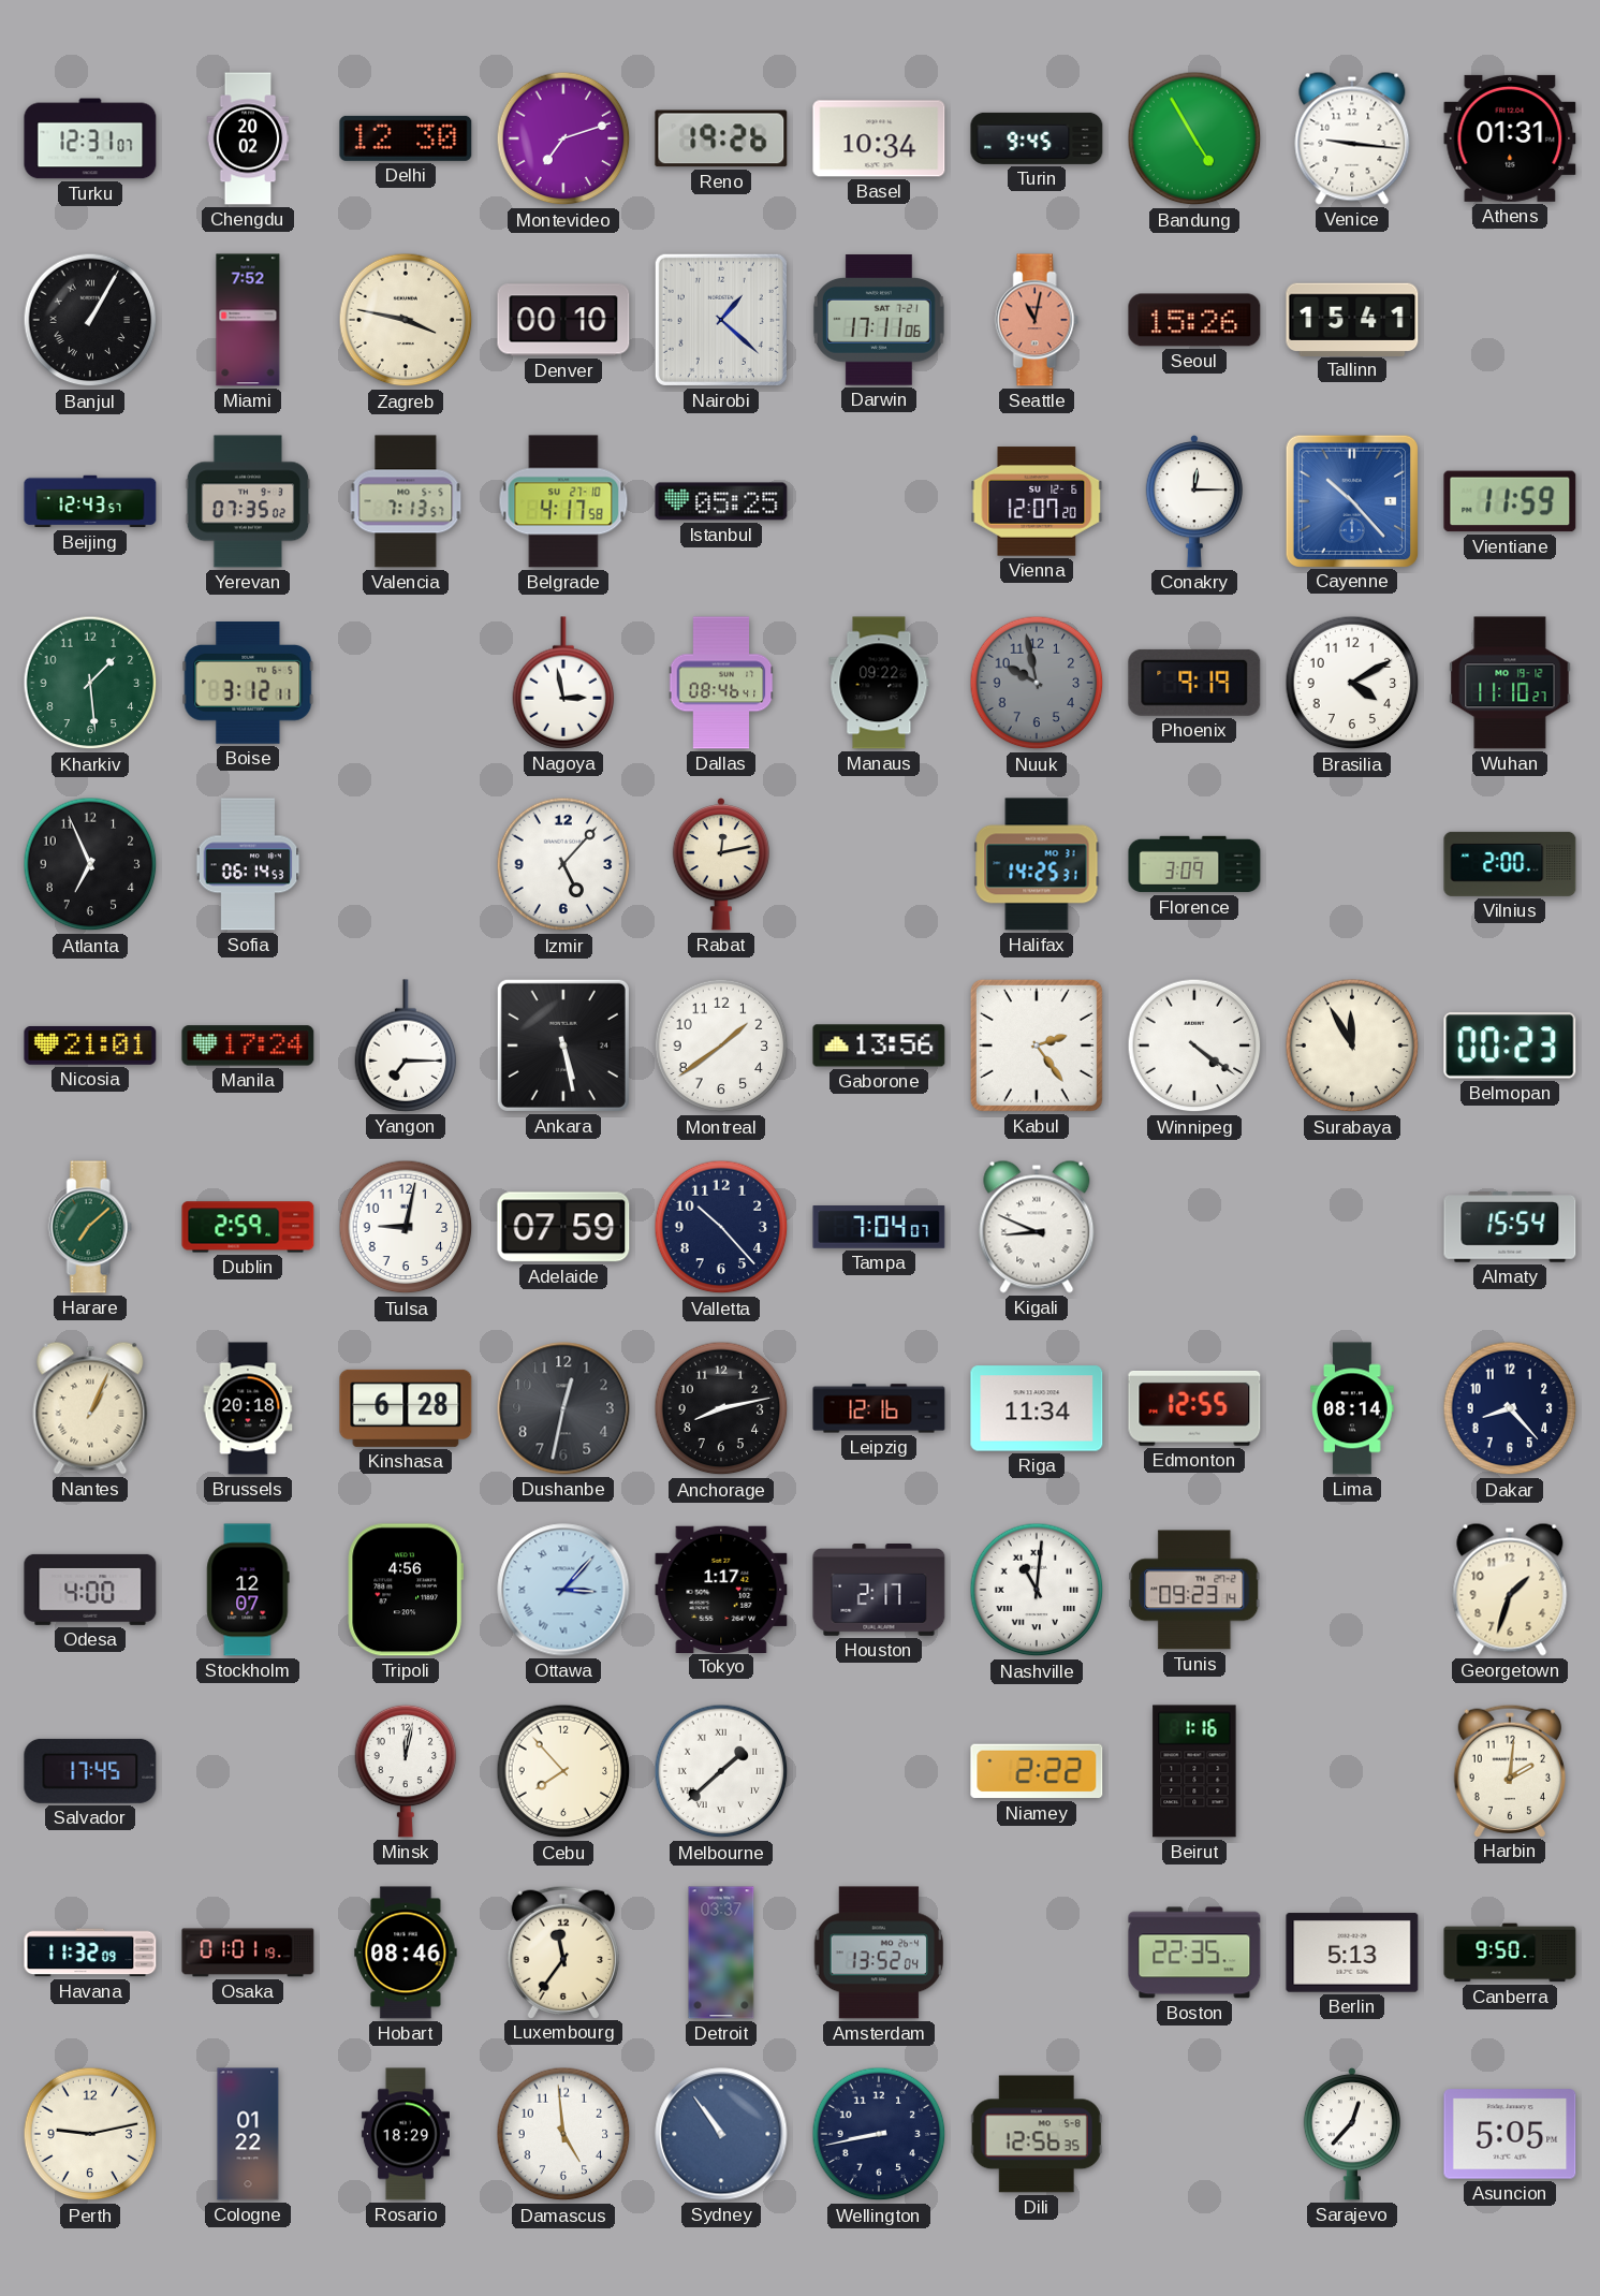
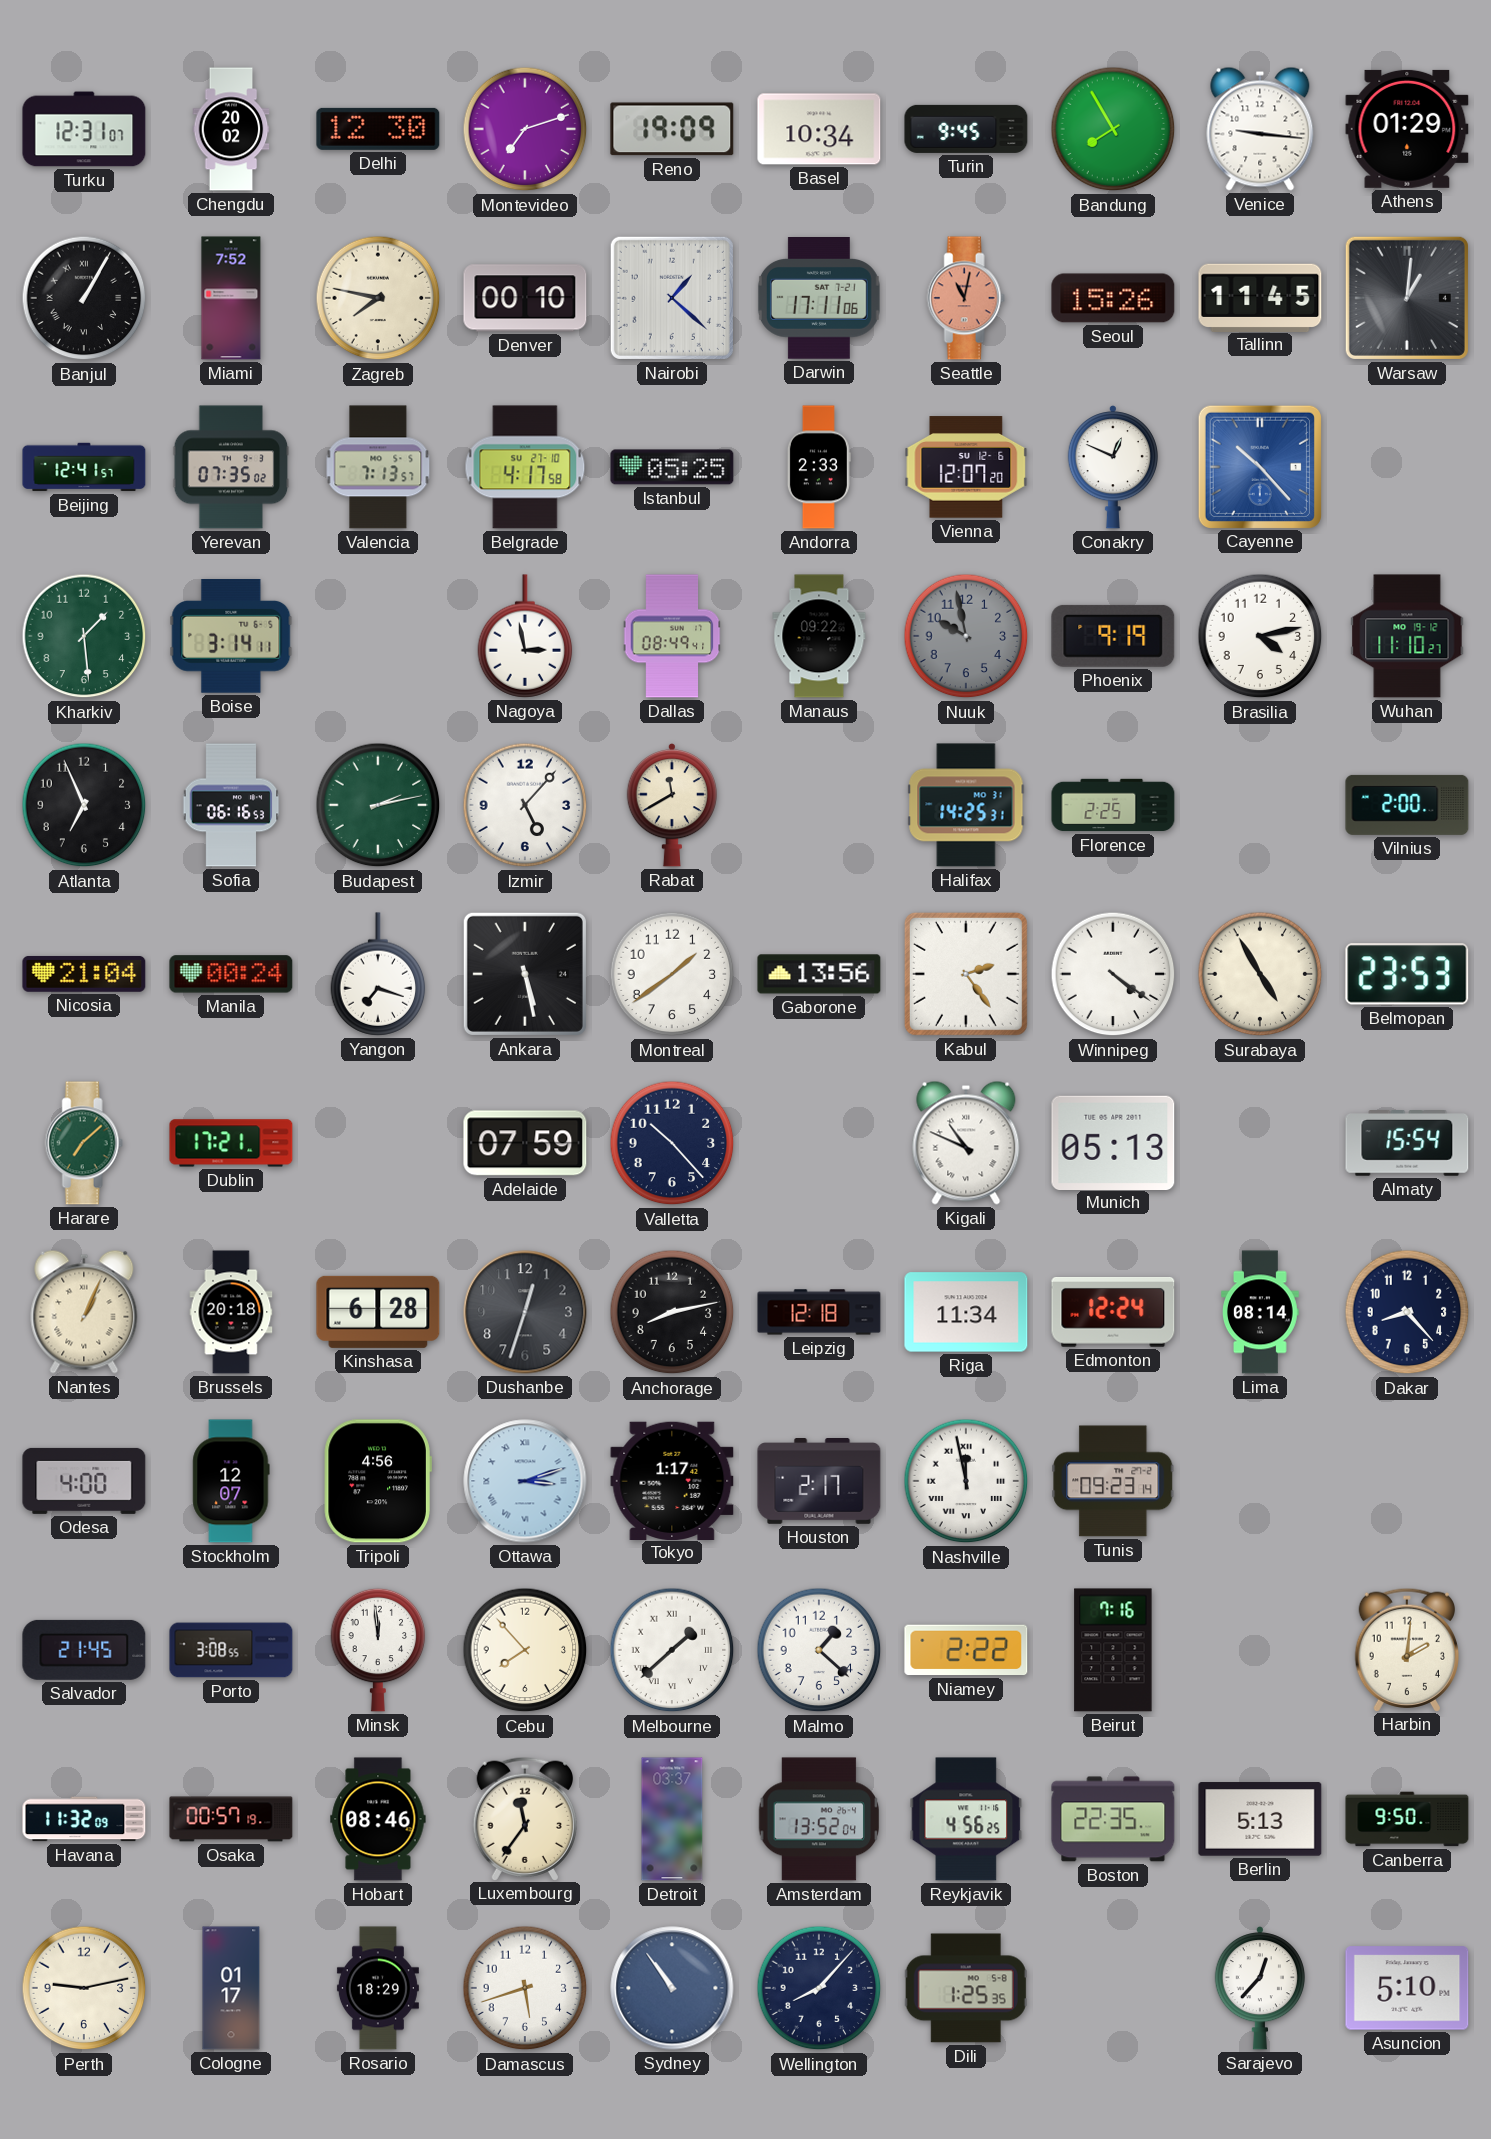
Reno: 19:26 -> 19:09 (672, 129)
Bandung: 4:55 -> 7:55 (1113, 129)
Athens: 01:31 -> 01:29 (1407, 129)
Zagreb: 3:47 -> 7:47 (378, 298)
Tallinn: 15:41 -> 11:45 (1260, 297)
Warsaw: none -> 1:01 (1407, 298)
Beijing: 12:43 -> 12:41 (84, 467)
Andorra: none -> 2:33 (819, 467)
Conakry: 12:15 -> 12:49 (1112, 468)
Vientiane: 11:59 -> none (1510, 501)
Boise: 3:12 -> 3:14 (231, 637)
Dallas: 08:46 -> 08:49 (672, 636)
Brasilia: 4:10 -> 4:13 (1260, 636)
Sofia: 06:14 -> 06:16 (231, 805)
Budapest: none -> 2:13 (378, 805)
Rabat: 12:13 -> 11:40 (671, 806)
Florence: 3:09 -> 2:25 (1113, 805)
Nicosia: 21:01 -> 21:04 (84, 974)
Manila: 17:24 -> 00:24 (231, 974)
Yangon: 7:15 -> 7:18 (378, 974)
Surabaya: 11:55 -> 4:55 (1260, 974)
Belmopan: 00:23 -> 23:53 (1407, 974)
Dublin: 2:59 -> 17:21 (231, 1143)
Tulsa: 9:02 -> none (406, 1227)
Tampa: 7:04 -> none (879, 1228)
Kigali: 8:49 -> 10:49 (966, 1143)
Munich: none -> 05:13 (1113, 1142)
Dushanbe: 12:32 -> 12:33 (525, 1312)
Leipzig: 12:16 -> 12:18 (819, 1312)
Edmonton: 12:55 -> 12:24 (1113, 1313)
Ottawa: 3:07 -> 3:12 (525, 1481)
Nashville: 11:01 -> 11:58 (966, 1481)
Georgetown: 1:33 -> none (1510, 1590)
Salvador: 17:45 -> 21:45 (84, 1650)
Porto: none -> 3:08 (231, 1650)
Minsk: 12:02 -> 11:59 (378, 1650)
Malmo: none -> 1:22 (819, 1650)
Beirut: 1:16 -> 7:16 (1113, 1650)
Osaka: 01:01 -> 00:57 (231, 1819)
Reykjavik: none -> 4:56 (966, 1819)
Cologne: 01:22 -> 01:17 (231, 1988)
Damascus: 4:59 -> 5:42 (525, 1988)
Wellington: 8:43 -> 8:07 (819, 1988)
Dili: 12:56 -> 1:25 (966, 1988)
Asuncion: 5:05 -> 5:10 (1407, 1988)
